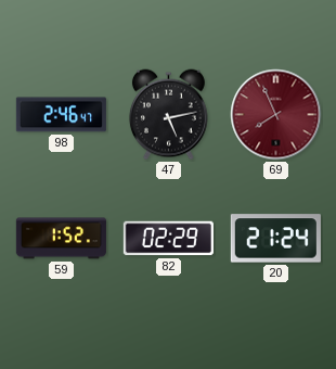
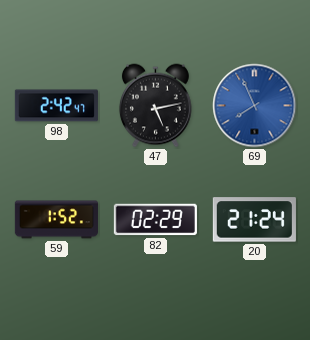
98: 2:46 -> 2:42 (56, 106)
69 dial: burgundy -> blue (255, 106)
